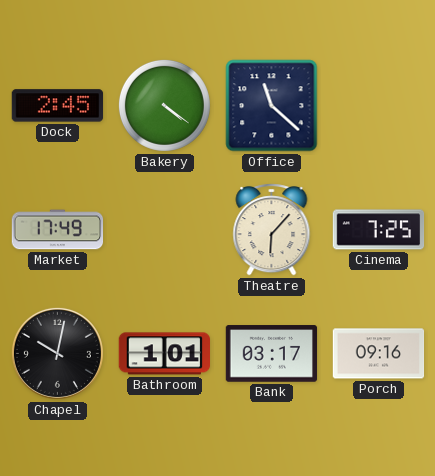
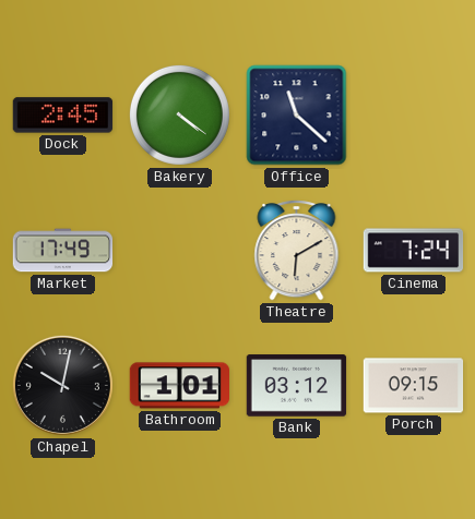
Theatre: 6:07 -> 6:10 (297, 251)
Cinema: 7:25 -> 7:24 (414, 251)
Bank: 03:17 -> 03:12 (297, 386)
Porch: 09:16 -> 09:15 (414, 386)
